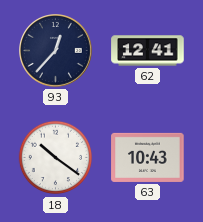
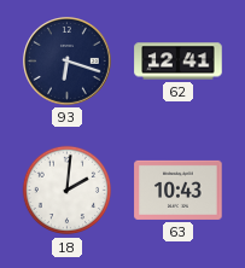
93: 12:37 -> 6:18 (68, 62)
18: 10:21 -> 2:01 (68, 191)
